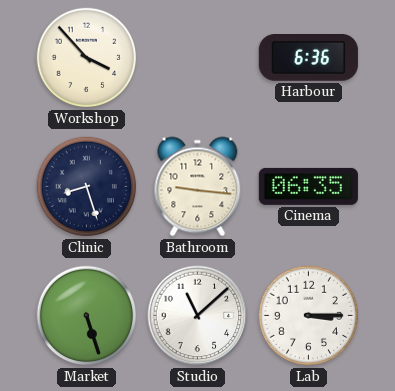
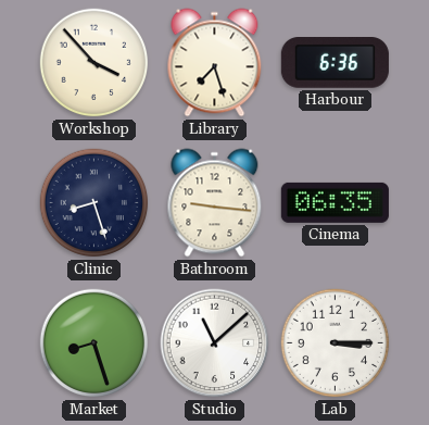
Library: none -> 7:27 (215, 63)
Market: 5:27 -> 8:27 (94, 343)
